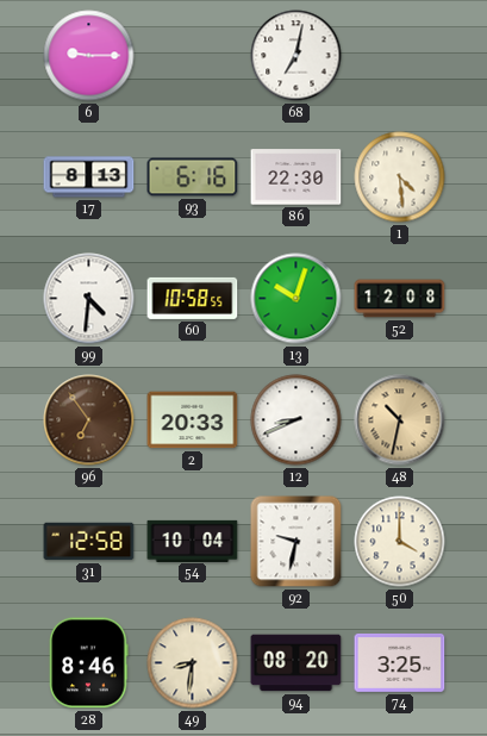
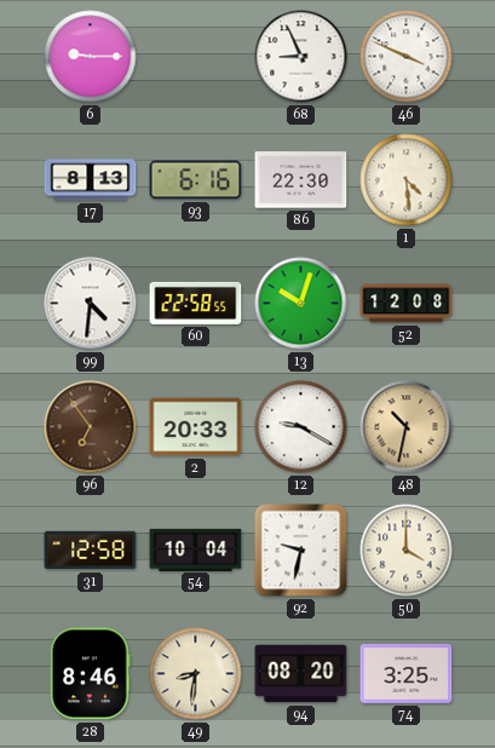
68: 7:02 -> 8:56 (301, 57)
46: none -> 3:49 (407, 57)
60: 10:58 -> 22:58 (196, 303)
12: 8:41 -> 9:20 (301, 427)
